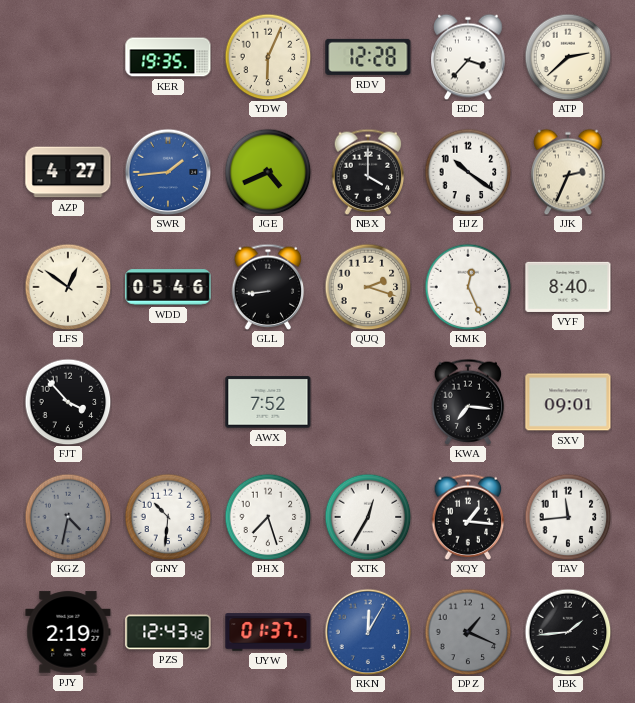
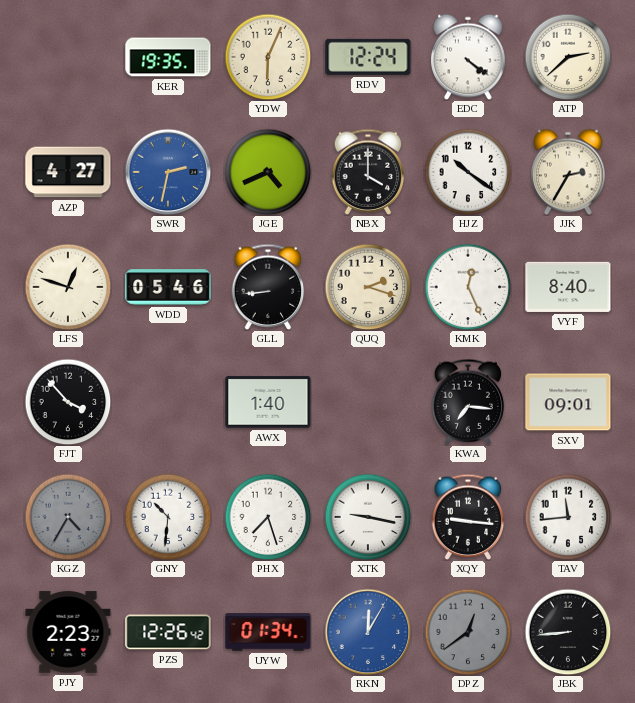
RDV: 12:28 -> 12:24 (368, 57)
EDC: 3:37 -> 4:21 (468, 57)
SWR: 1:44 -> 2:32 (168, 172)
JJK: 2:34 -> 2:35 (568, 172)
LFS: 12:51 -> 12:48 (68, 287)
AWX: 7:52 -> 1:40 (268, 402)
KGZ: 4:32 -> 4:35 (68, 517)
XTK: 12:35 -> 9:17 (368, 517)
XQY: 1:16 -> 9:16 (468, 517)
PJY: 2:19 -> 2:23 (68, 632)
PZS: 12:43 -> 12:26 (168, 632)
UYW: 01:37 -> 01:34 (268, 632)
DPZ: 1:19 -> 12:39 (468, 632)
JBK: 1:44 -> 8:44 (568, 632)
